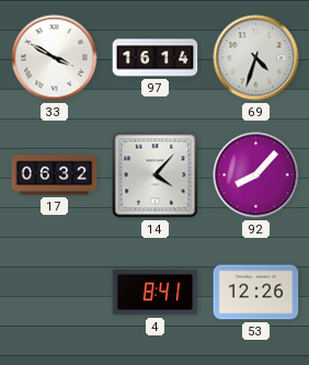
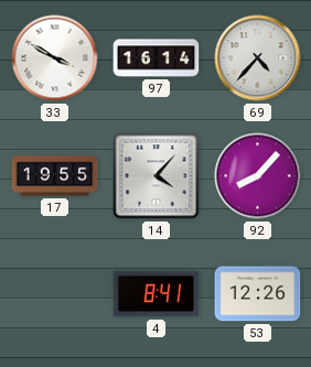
69: 4:33 -> 4:37 (258, 58)
17: 06:32 -> 19:55 (55, 176)
